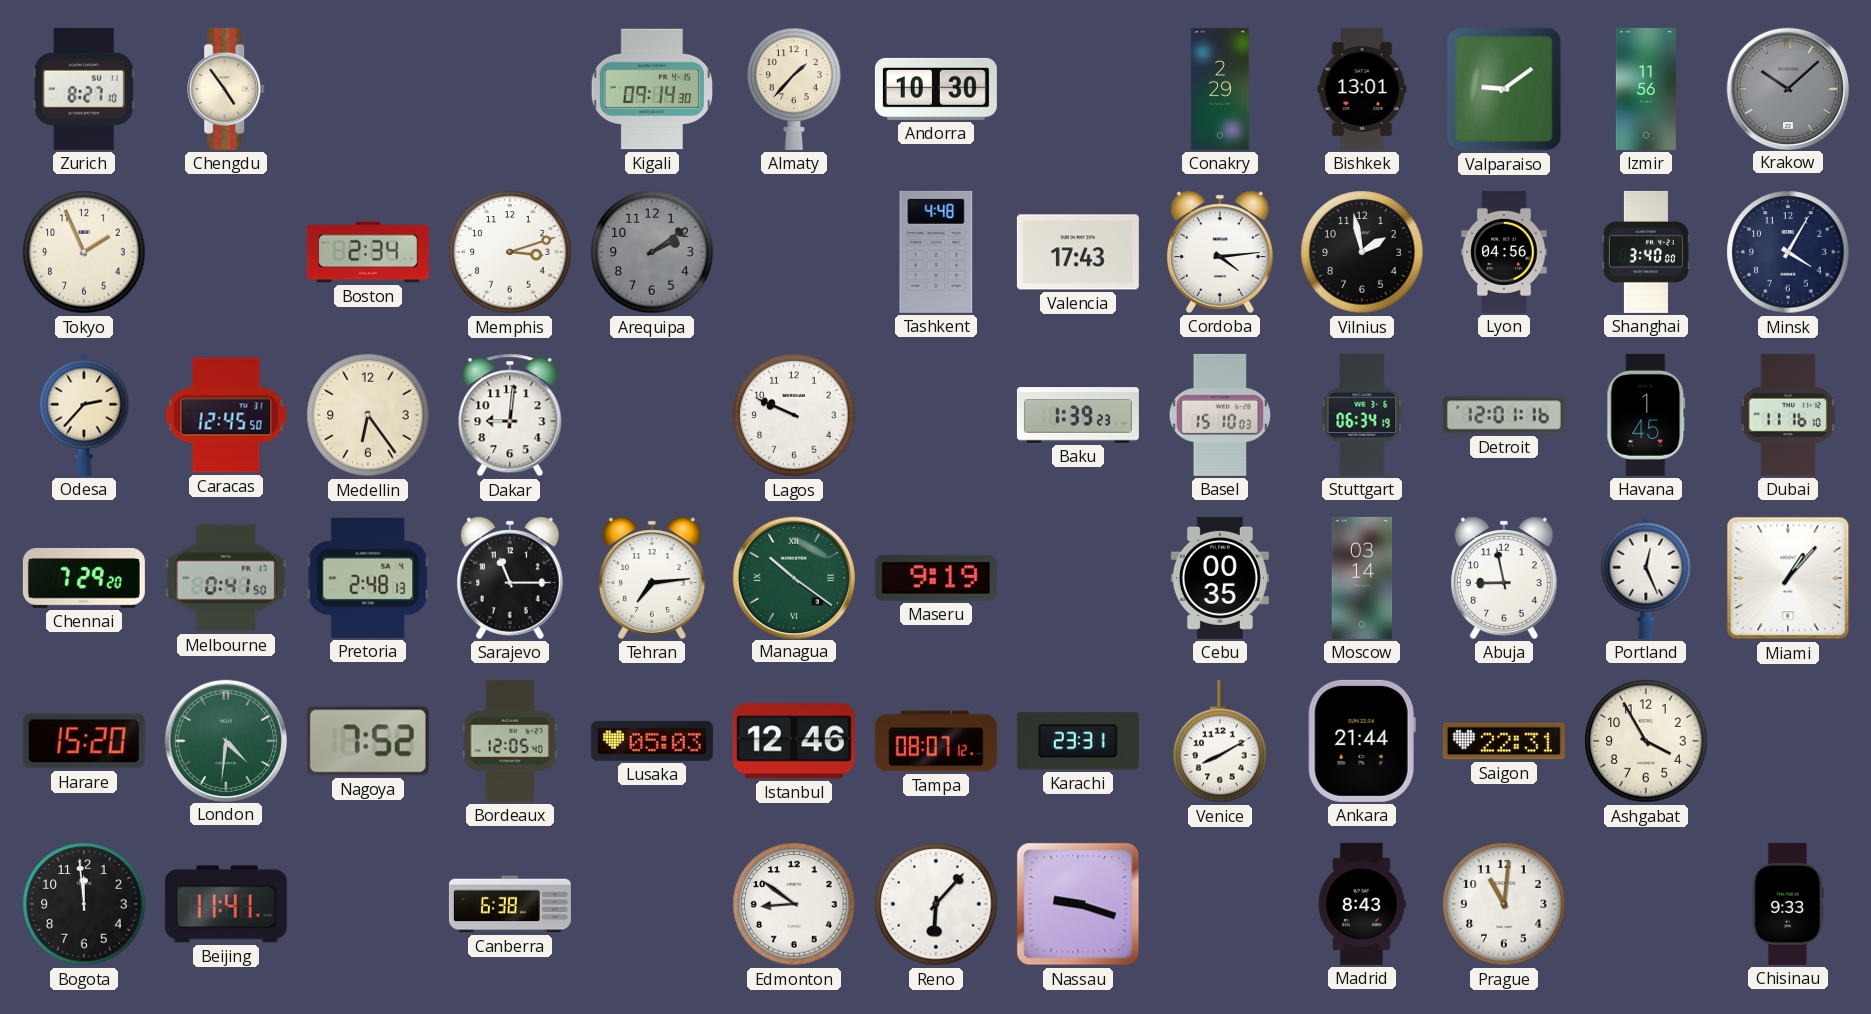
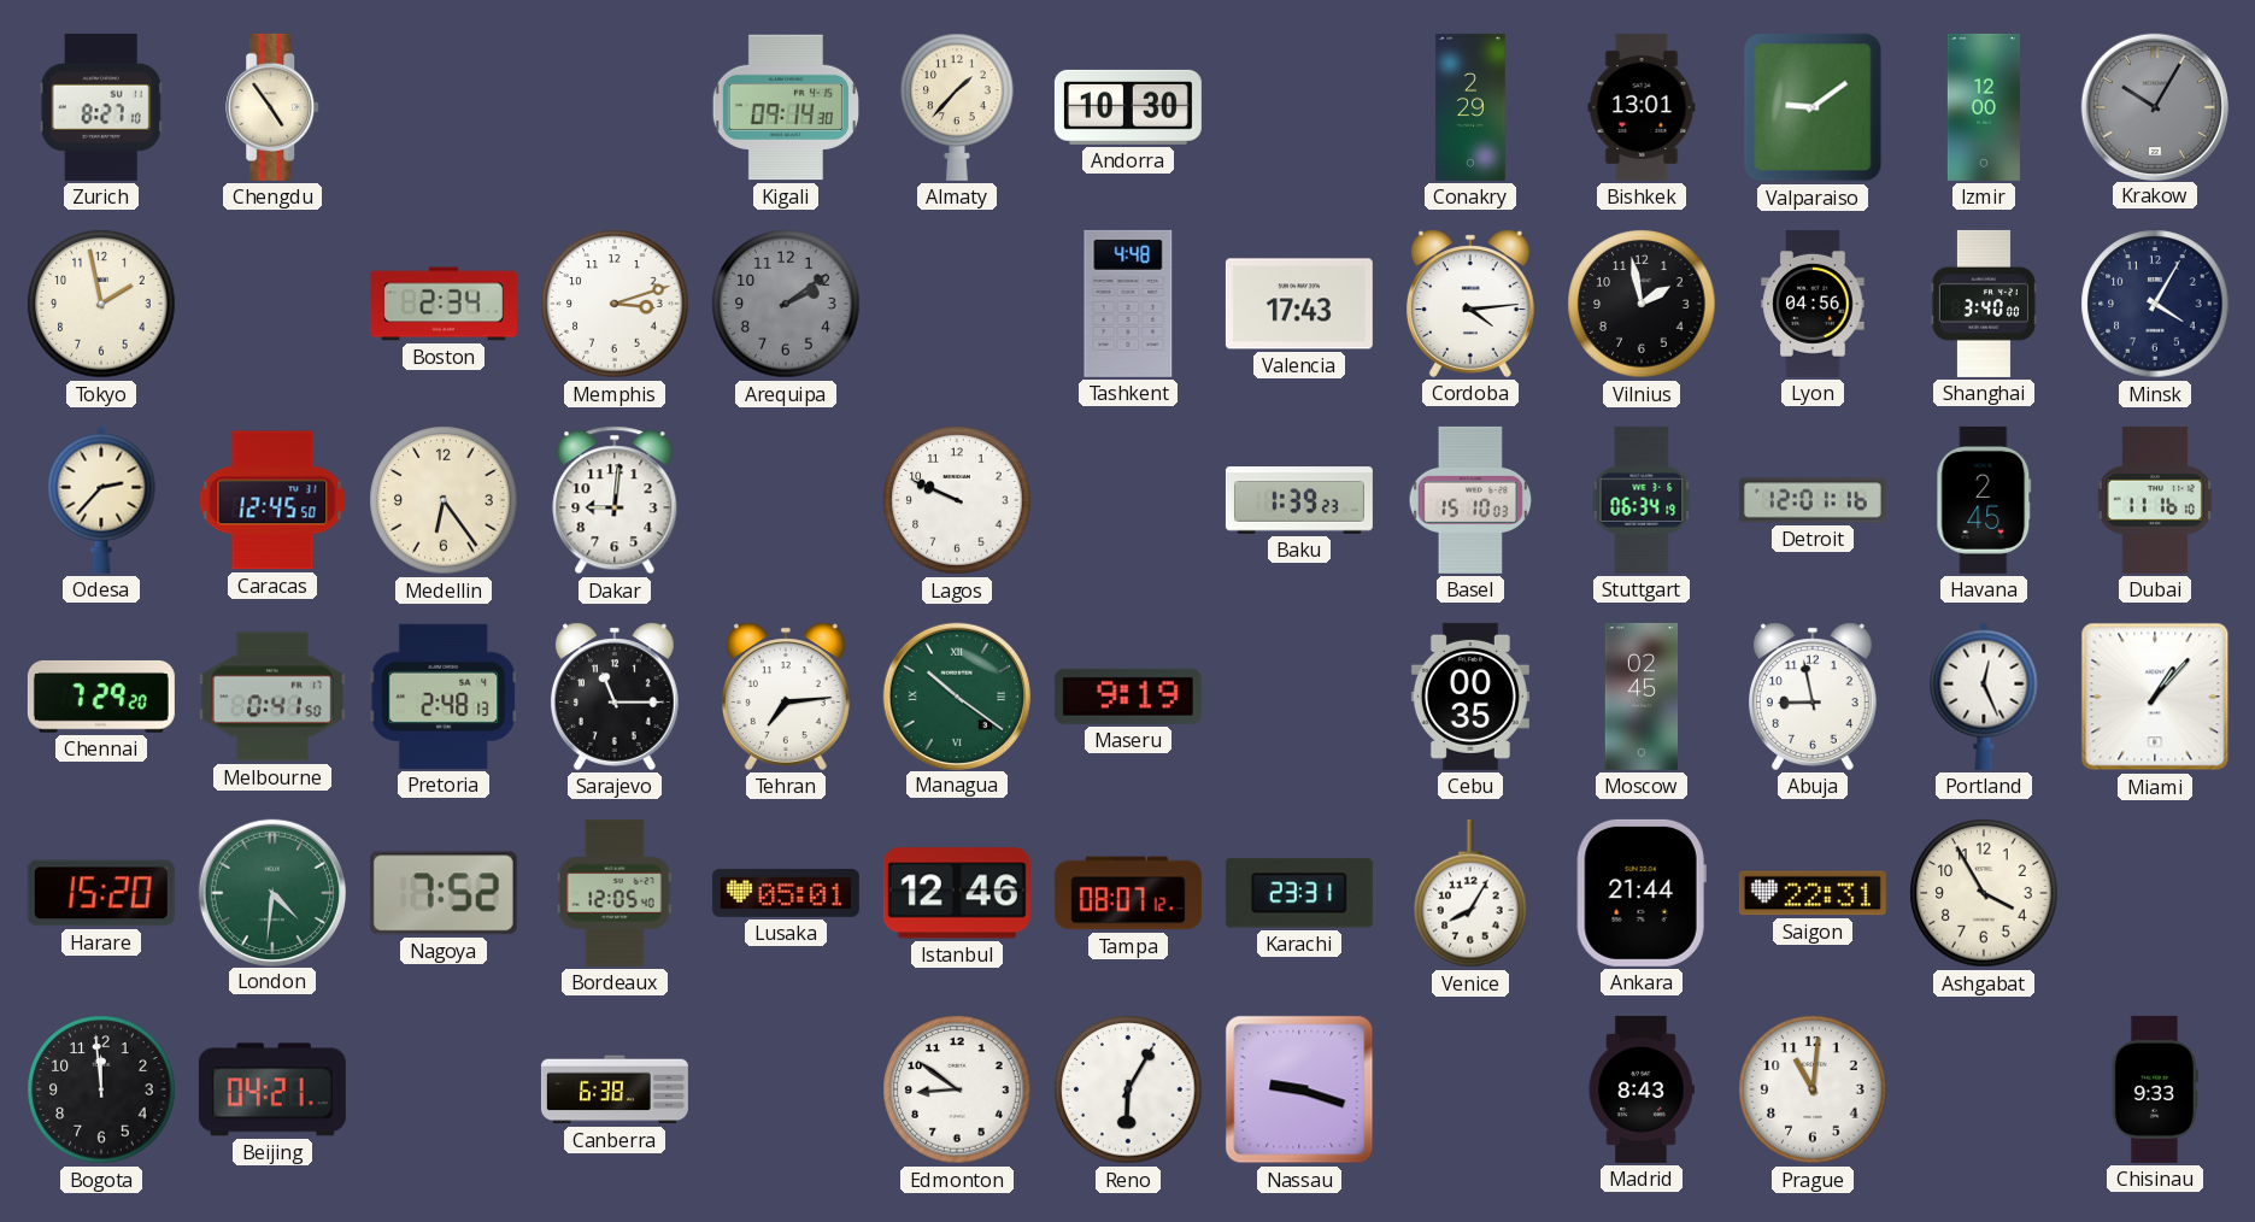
Izmir: 11:56 -> 12:00 (1984, 107)
Krakow: 10:08 -> 10:05 (2154, 106)
Tokyo: 1:56 -> 1:58 (101, 304)
Havana: 1:45 -> 2:45 (1984, 500)
Moscow: 03:14 -> 02:45 (1642, 697)
Lusaka: 05:03 -> 05:01 (786, 893)
Venice: 8:10 -> 8:05 (1470, 893)
Beijing: 11:41 -> 04:21 (272, 1089)
Reno: 6:07 -> 6:05 (1128, 1089)
